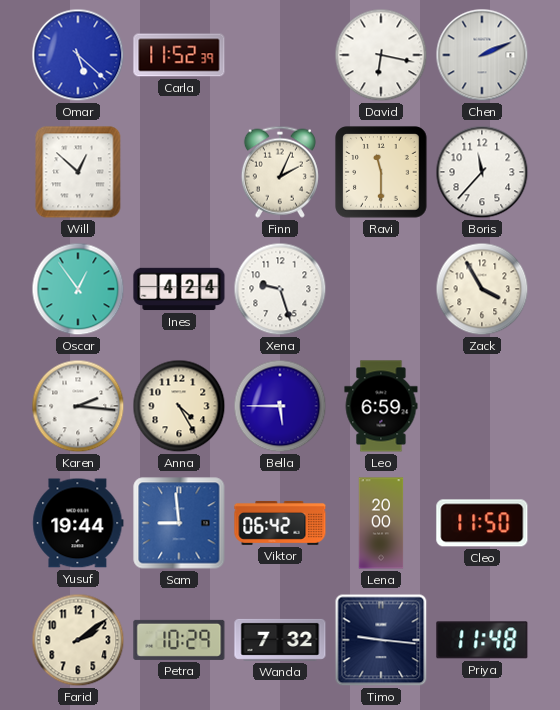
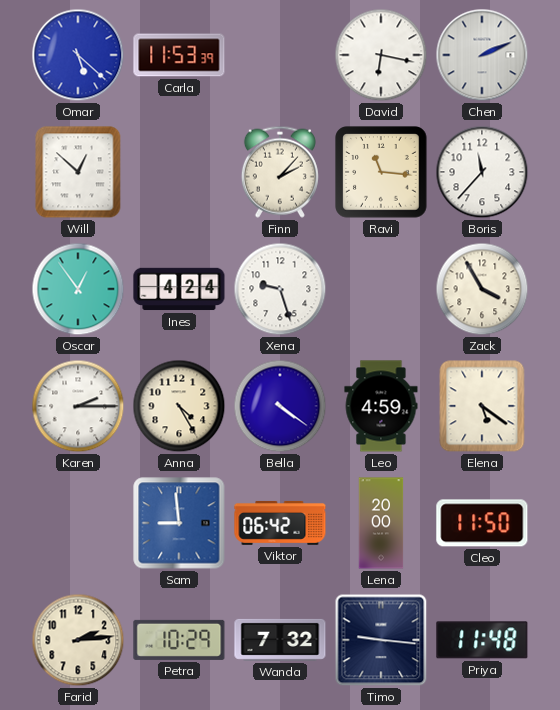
Carla: 11:52 -> 11:53 (179, 55)
Finn: 2:04 -> 2:07 (280, 172)
Ravi: 11:30 -> 11:16 (381, 172)
Karen: 2:16 -> 2:15 (78, 406)
Bella: 5:45 -> 4:21 (280, 406)
Leo: 6:59 -> 4:59 (381, 406)
Elena: none -> 5:21 (482, 406)
Yusuf: 19:44 -> none (78, 523)
Farid: 2:09 -> 2:14 (78, 640)
